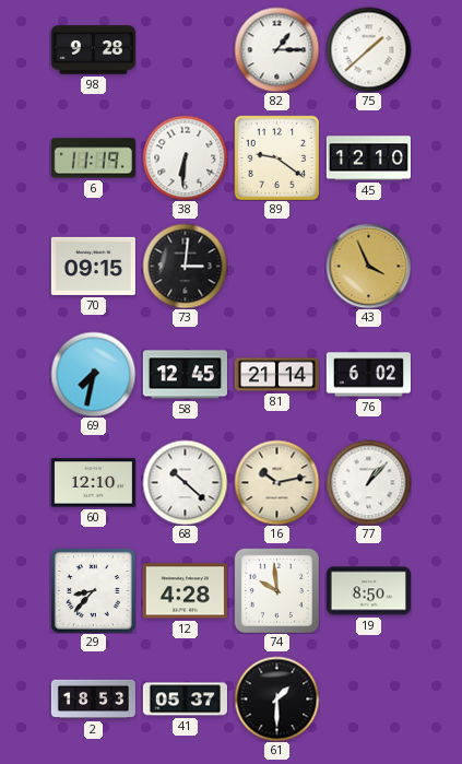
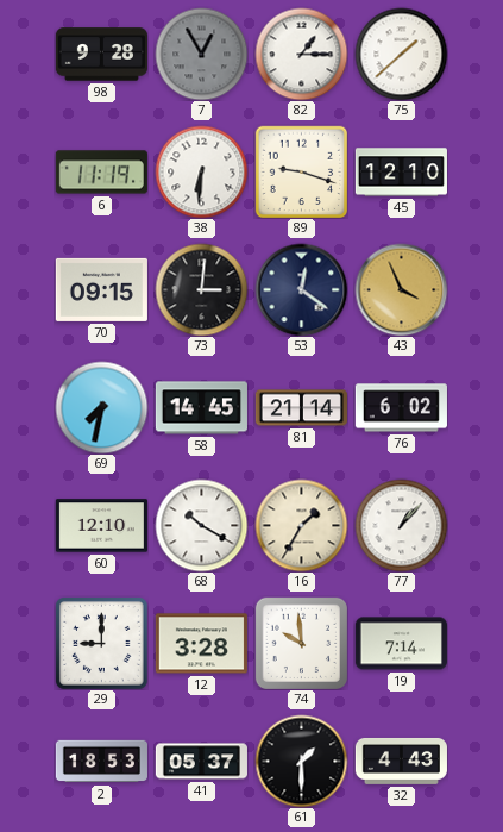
7: none -> 12:55 (201, 54)
89: 9:21 -> 9:18 (301, 171)
53: none -> 12:21 (301, 289)
58: 12:45 -> 14:45 (201, 408)
68: 10:22 -> 10:20 (201, 525)
16: 10:13 -> 1:35 (301, 525)
29: 8:37 -> 9:00 (101, 643)
12: 4:28 -> 3:28 (201, 644)
19: 8:50 -> 7:14 (401, 644)
32: none -> 4:43 (401, 761)
